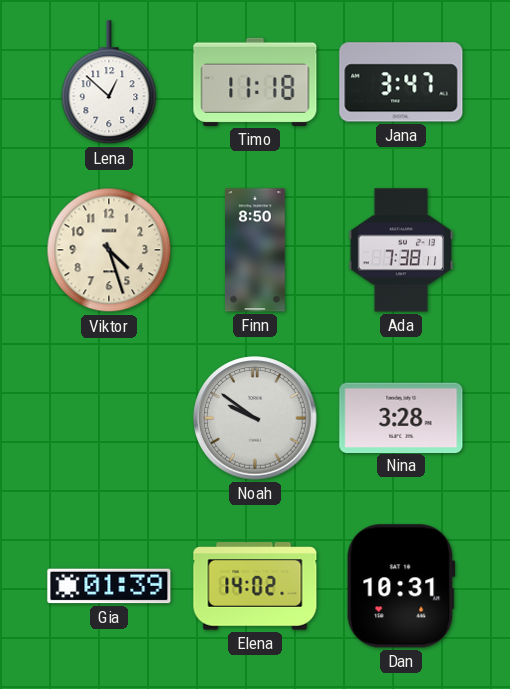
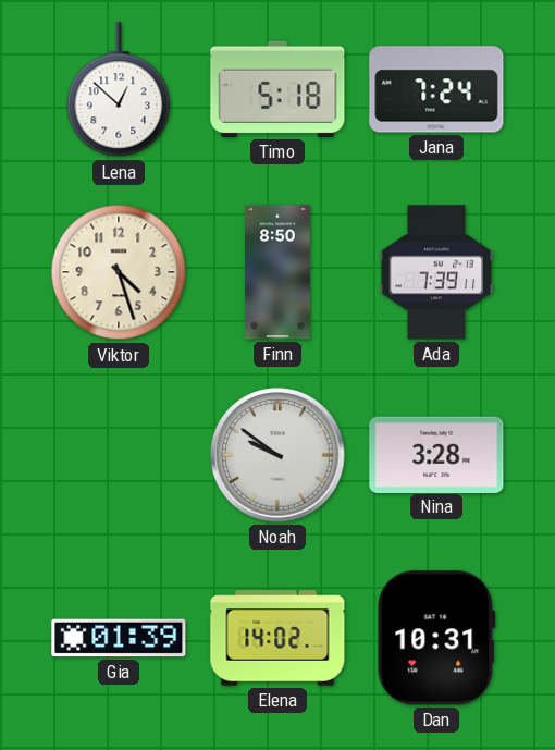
Timo: 11:18 -> 5:18 (277, 89)
Jana: 3:47 -> 7:24 (436, 89)
Ada: 7:38 -> 7:39 (436, 272)
